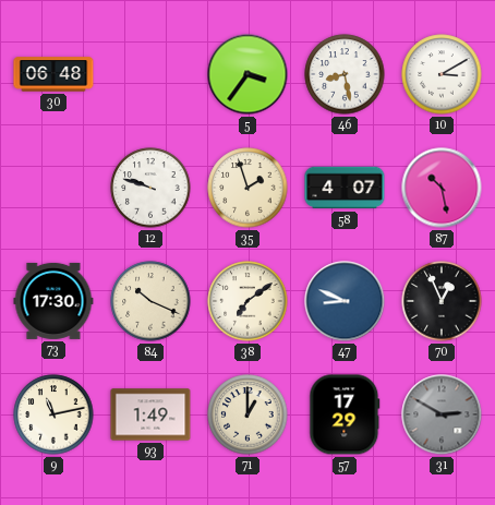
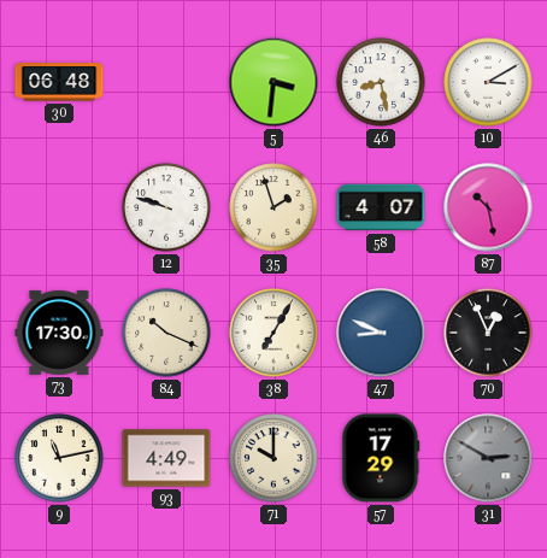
5: 3:36 -> 3:31 (273, 82)
38: 7:09 -> 7:05 (273, 333)
93: 1:49 -> 4:49 (166, 458)
71: 1:00 -> 10:00 (273, 458)
